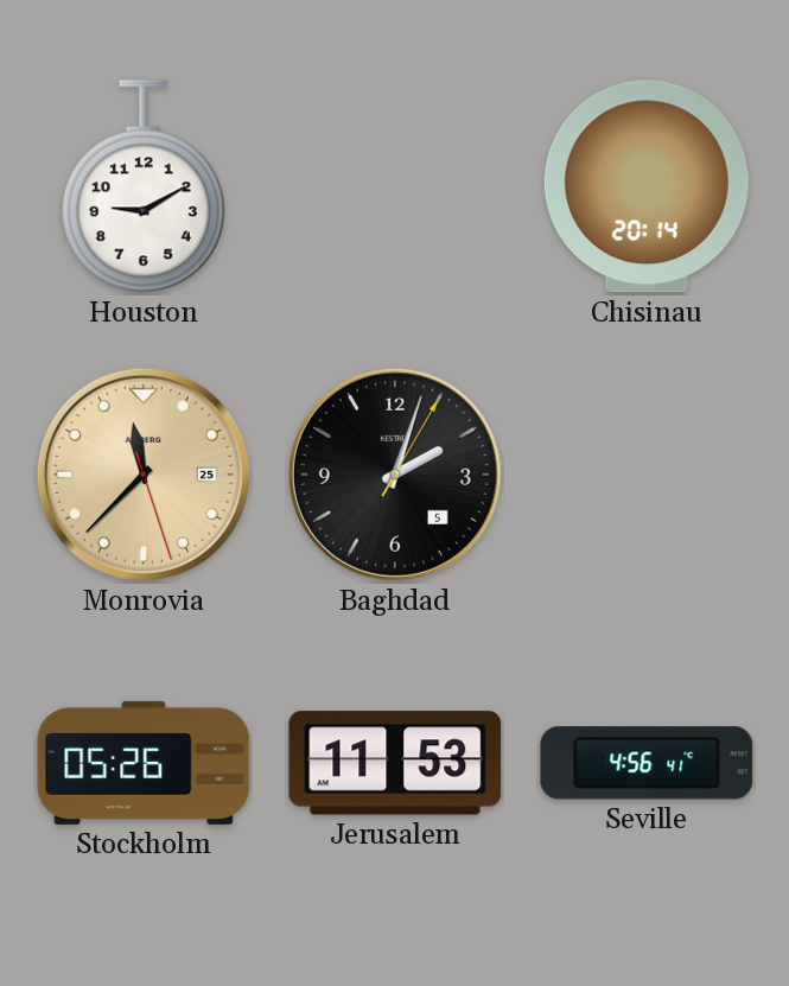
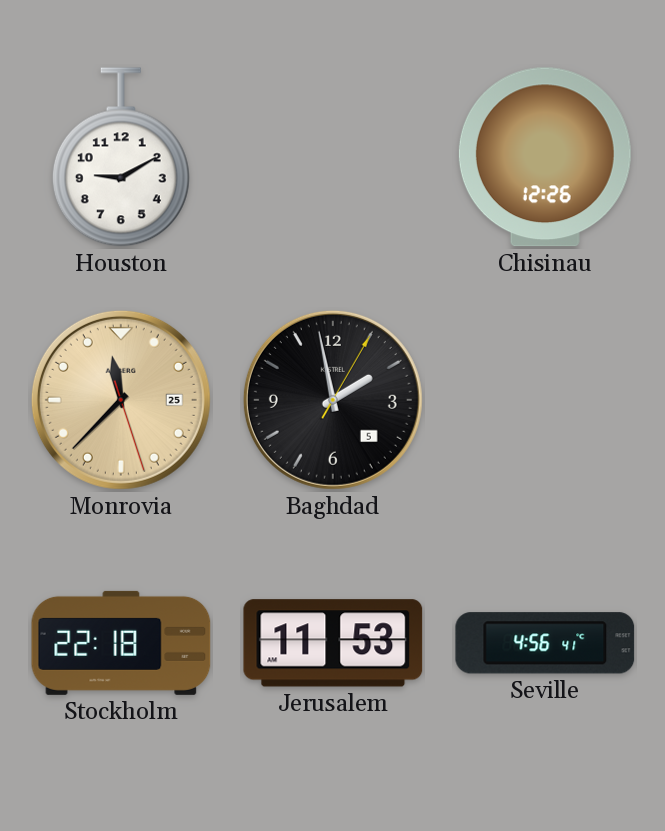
Chisinau: 20:14 -> 12:26 (545, 157)
Baghdad: 2:03 -> 1:58 (333, 400)
Stockholm: 05:26 -> 22:18 (121, 643)
